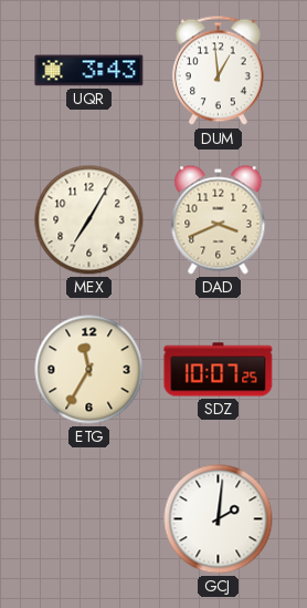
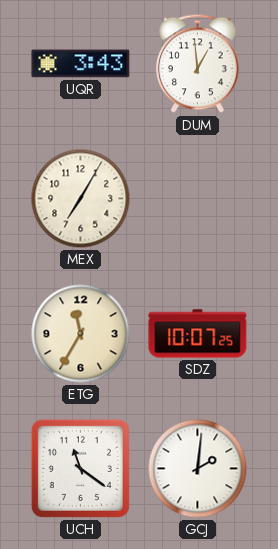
DAD: 3:41 -> none (219, 220)
UCH: none -> 11:21 (80, 468)
